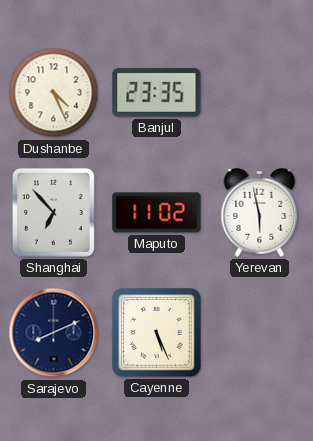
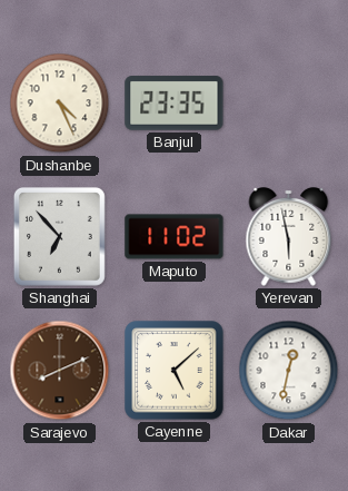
Sarajevo dial: navy -> brown (60, 371)
Cayenne: 5:26 -> 5:08 (175, 371)
Dakar: none -> 12:32 (289, 371)
